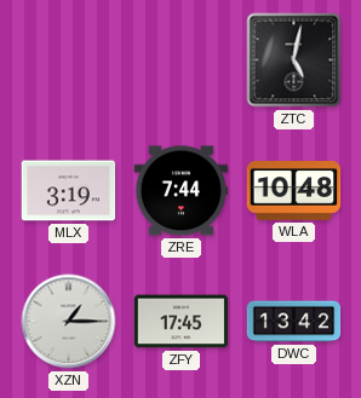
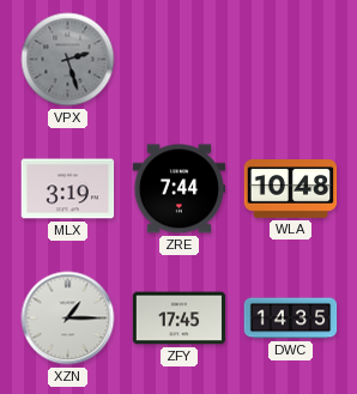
VPX: none -> 2:27 (68, 60)
ZTC: 5:02 -> none (294, 60)
DWC: 13:42 -> 14:35 (291, 319)
